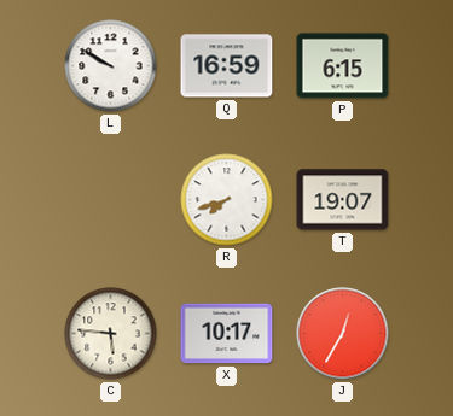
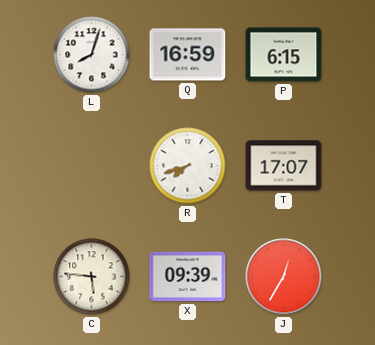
L: 9:50 -> 8:03 (92, 55)
T: 19:07 -> 17:07 (284, 166)
X: 10:17 -> 09:39 (188, 277)
